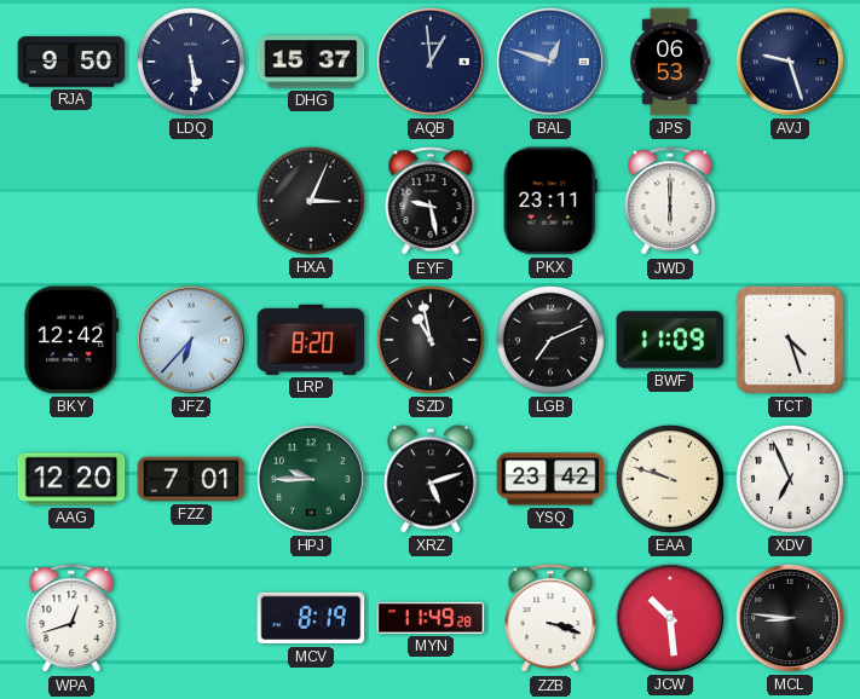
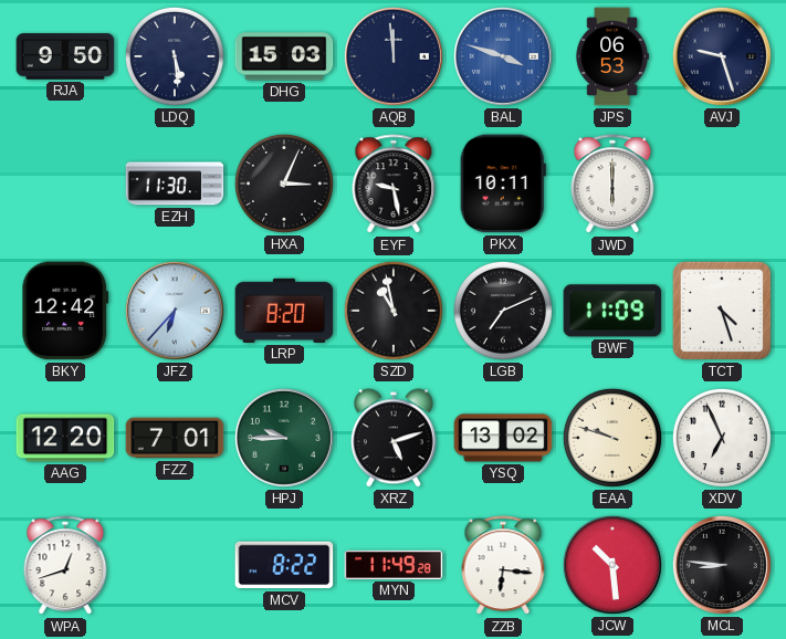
DHG: 15:37 -> 15:03 (284, 56)
AQB: 12:59 -> 11:59 (394, 56)
BAL: 12:48 -> 3:48 (503, 56)
EZH: none -> 11:30 (175, 184)
PKX: 23:11 -> 10:11 (503, 184)
YSQ: 23:42 -> 13:02 (503, 438)
MCV: 8:19 -> 8:22 (284, 565)
ZZB: 3:18 -> 6:16 (503, 566)
